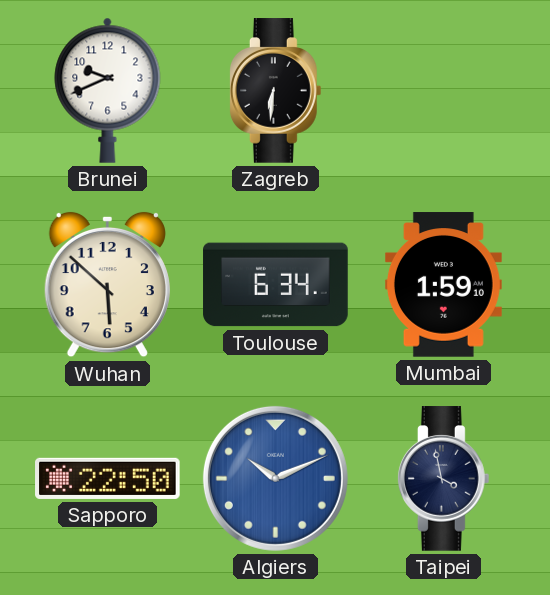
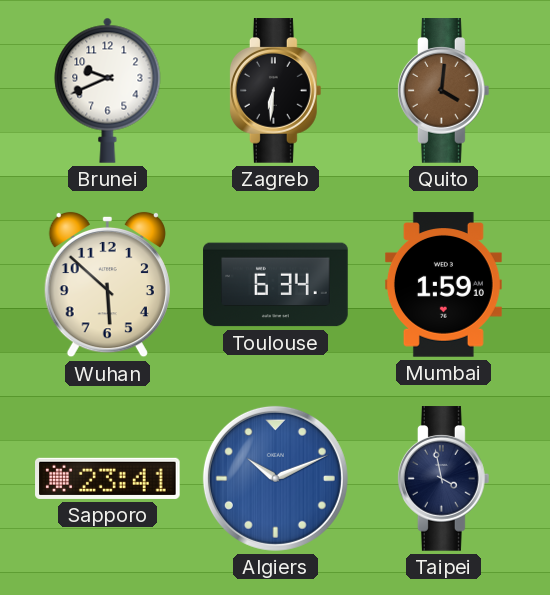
Quito: none -> 4:01 (444, 91)
Sapporo: 22:50 -> 23:41 (108, 478)
